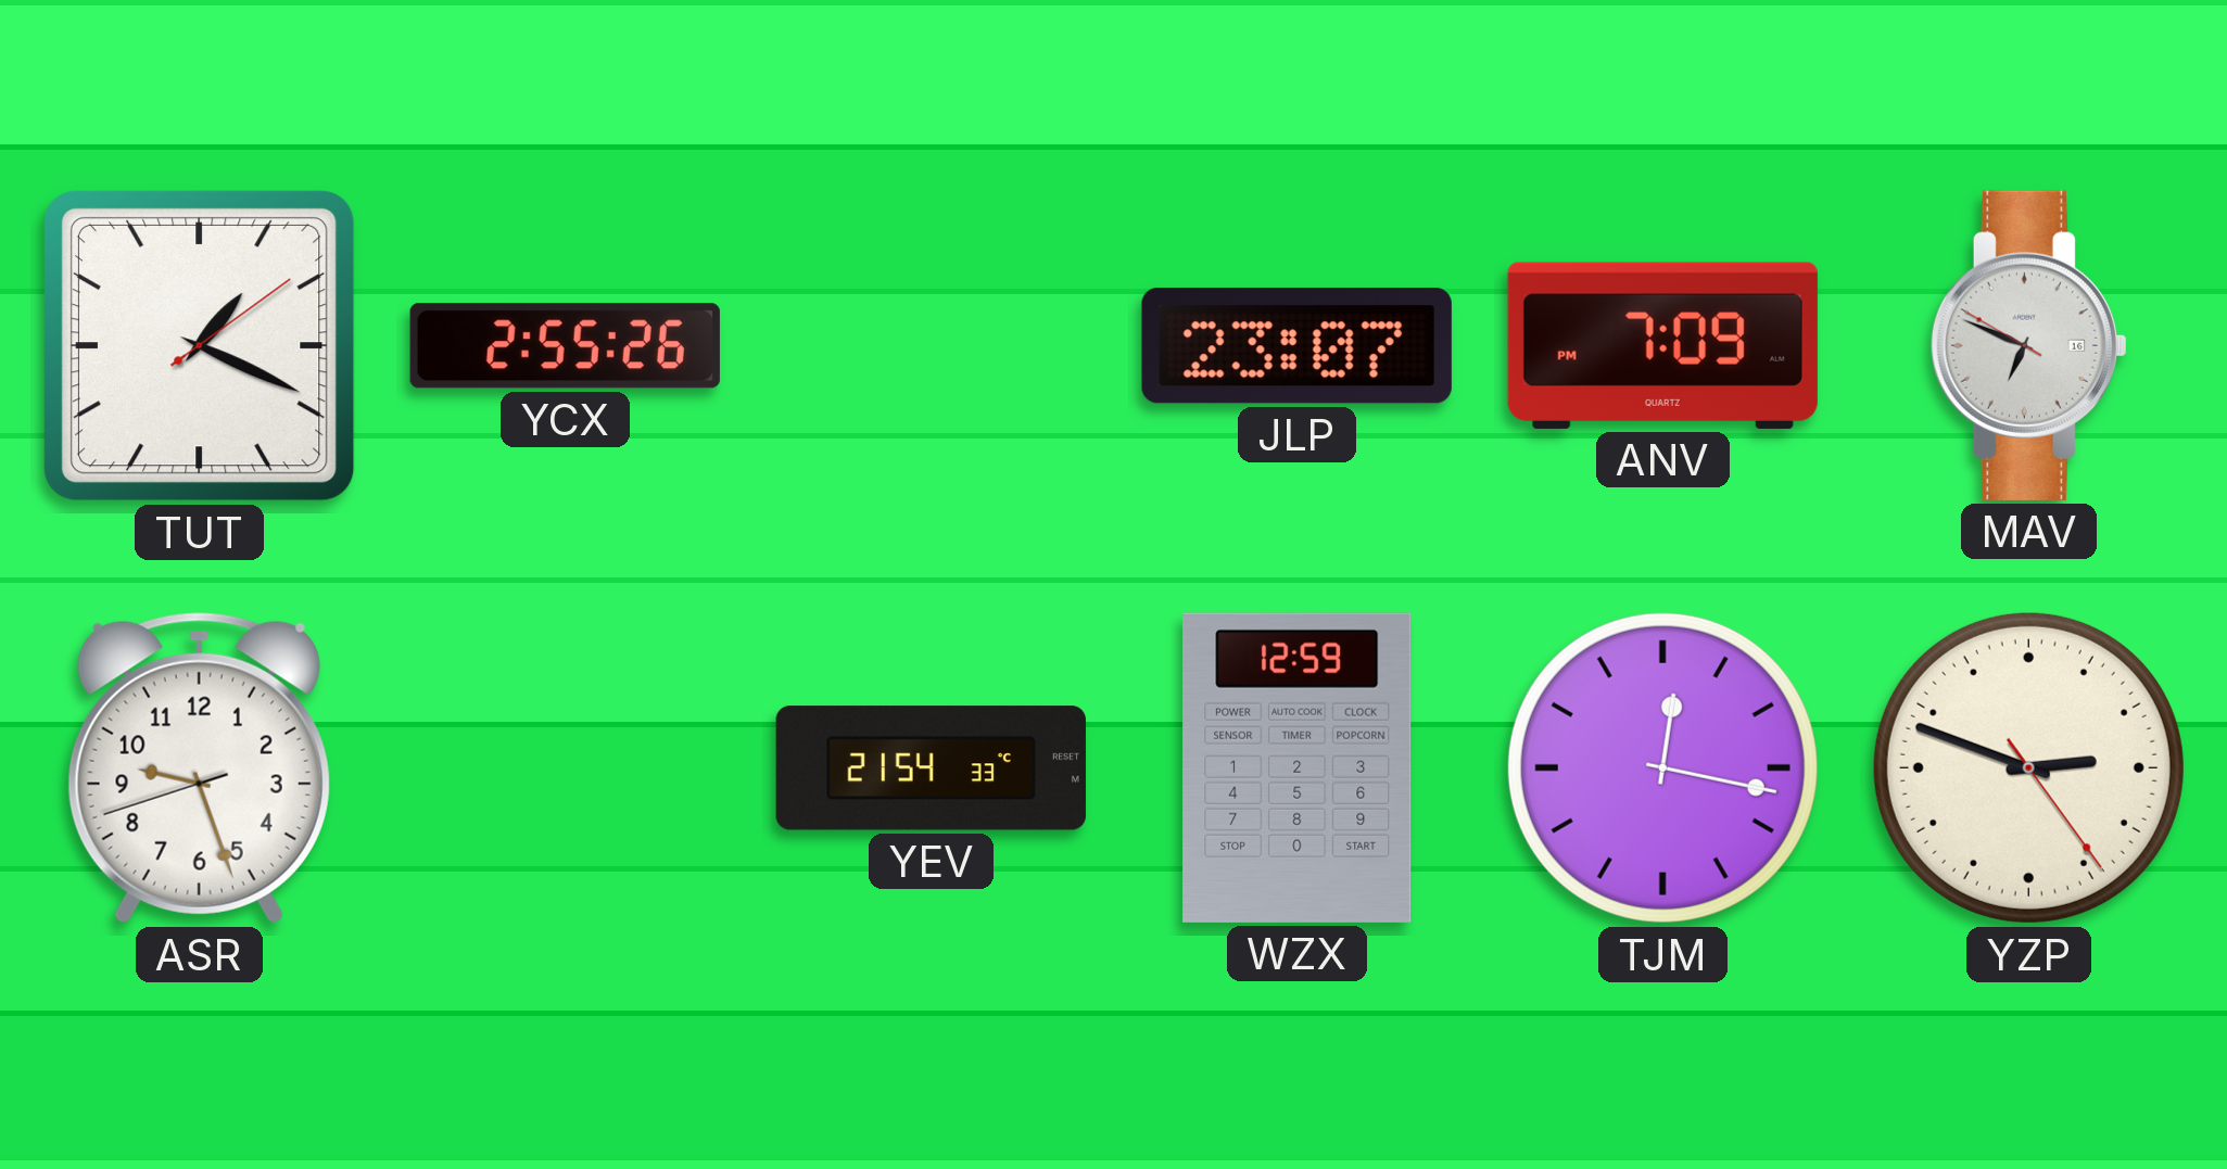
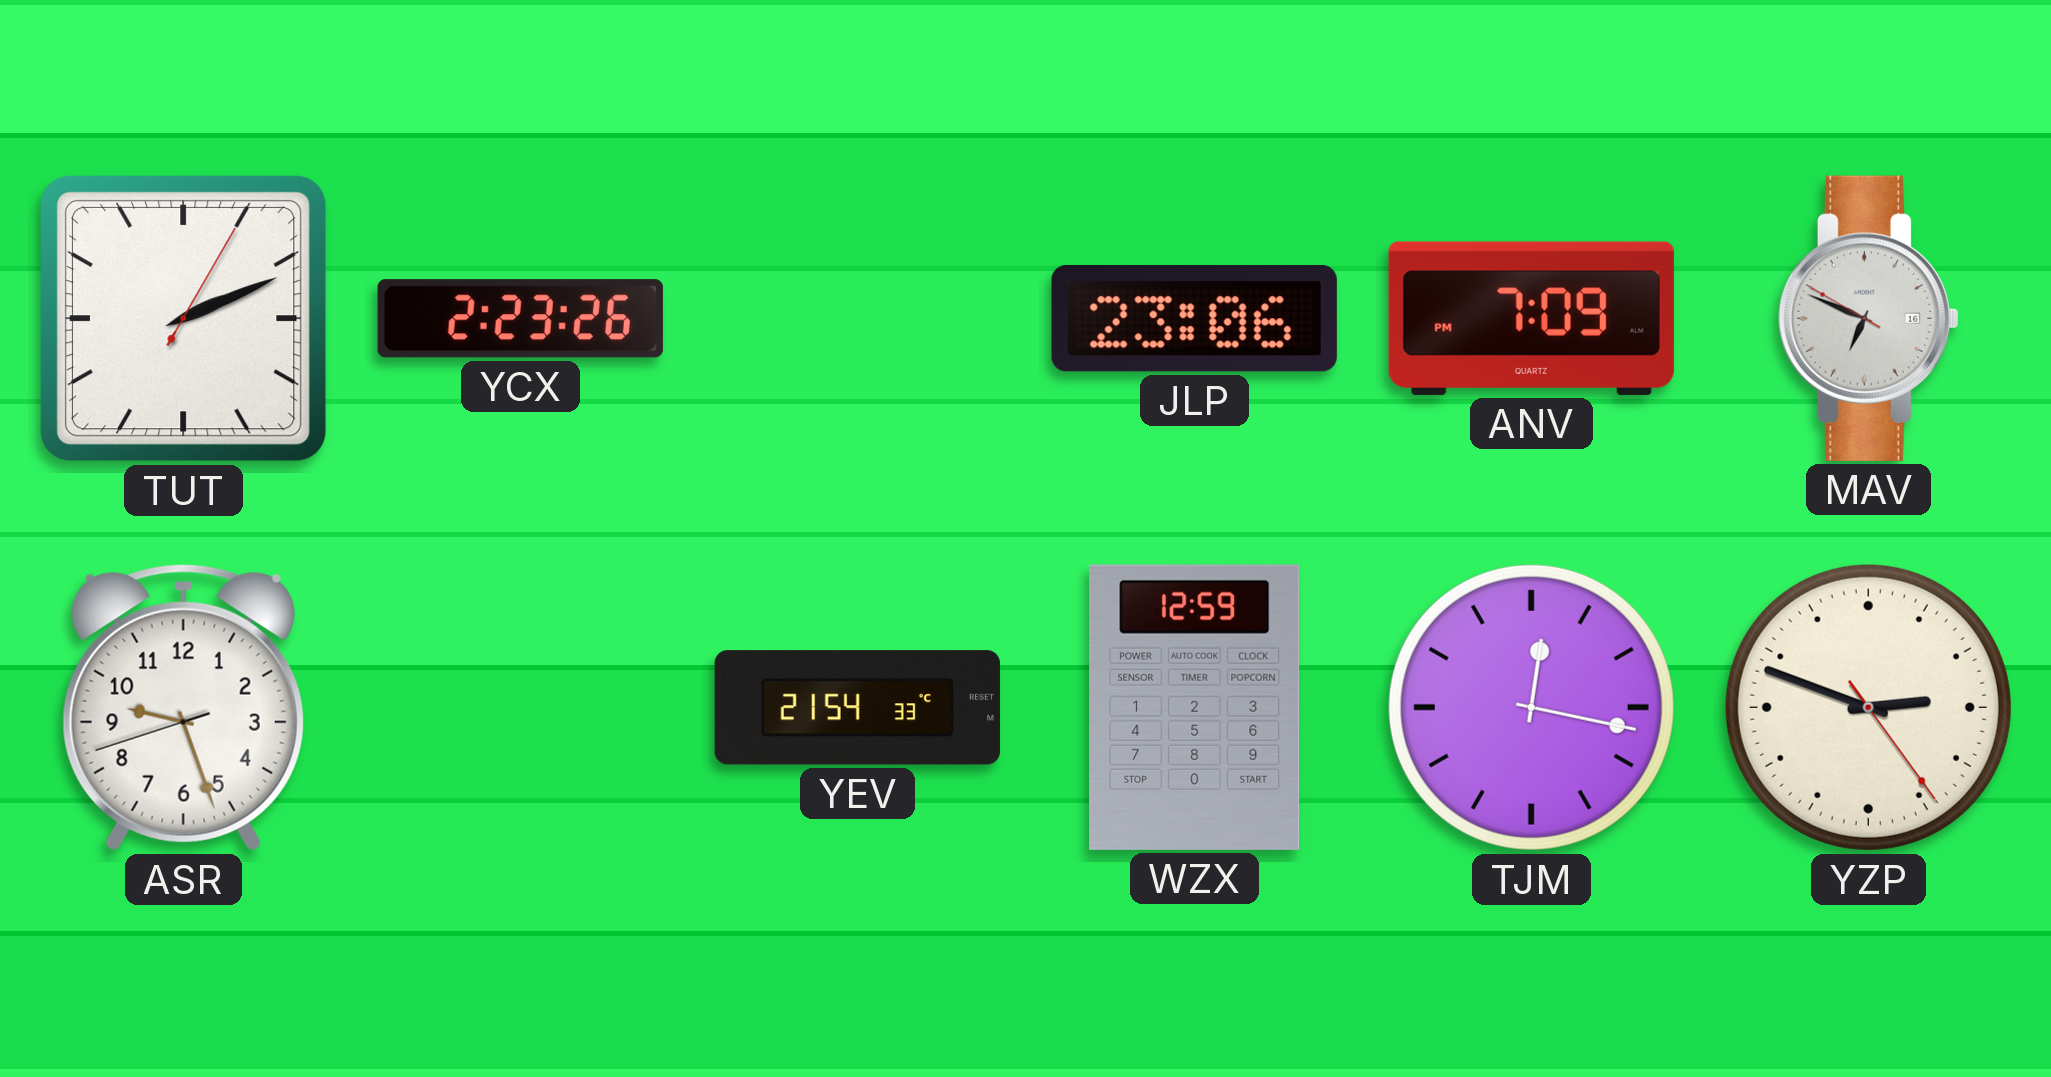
TUT: 1:19 -> 2:11 (183, 318)
YCX: 2:55 -> 2:23 (520, 319)
JLP: 23:07 -> 23:06 (1194, 319)
